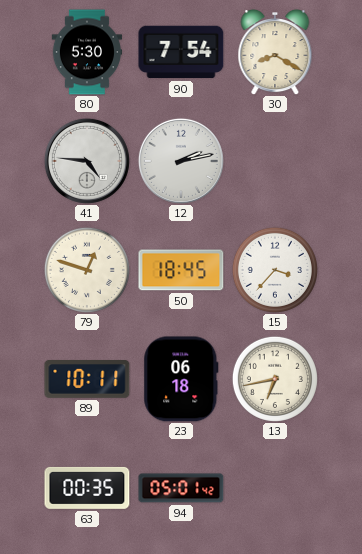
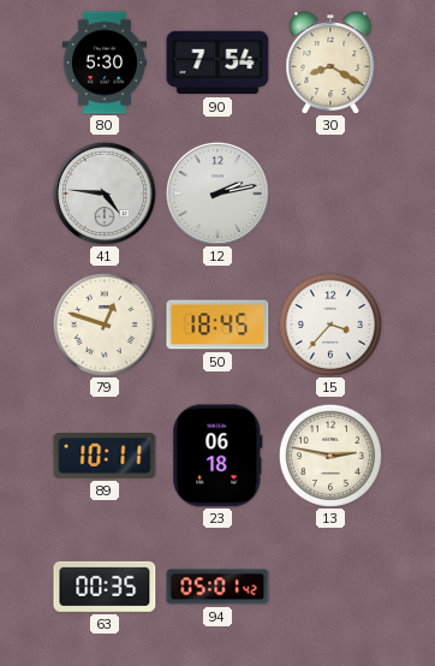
13: 6:43 -> 2:47 (330, 456)
